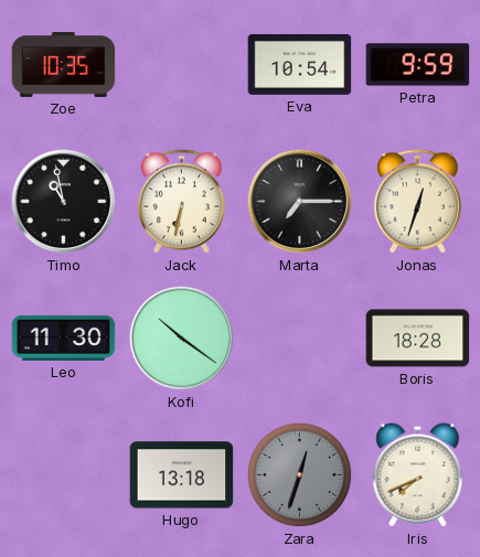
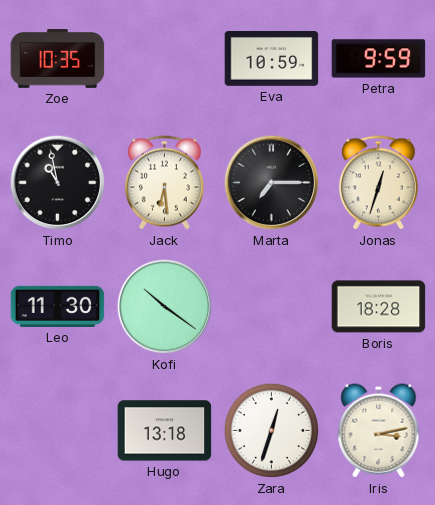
Eva: 10:54 -> 10:59 (272, 59)
Jack: 6:32 -> 6:29 (164, 183)
Zara dial: grey -> white (272, 431)
Iris: 7:41 -> 3:13 (379, 431)
